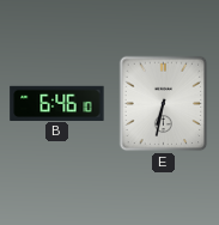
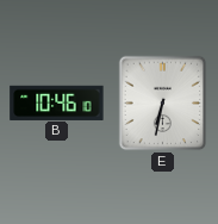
B: 6:46 -> 10:46 (57, 102)
